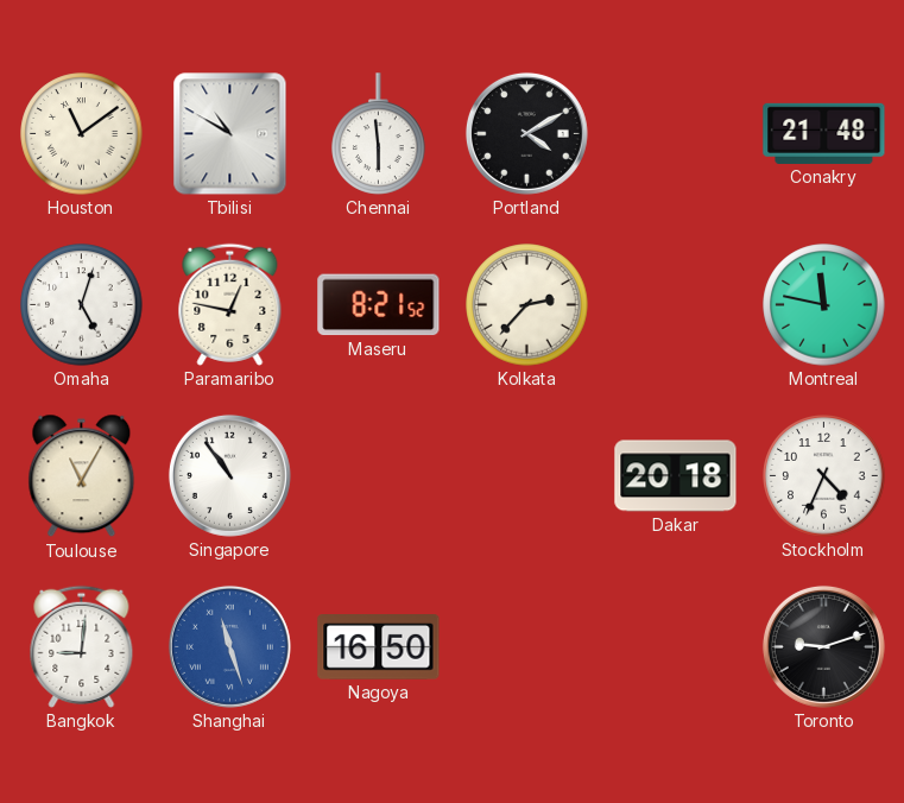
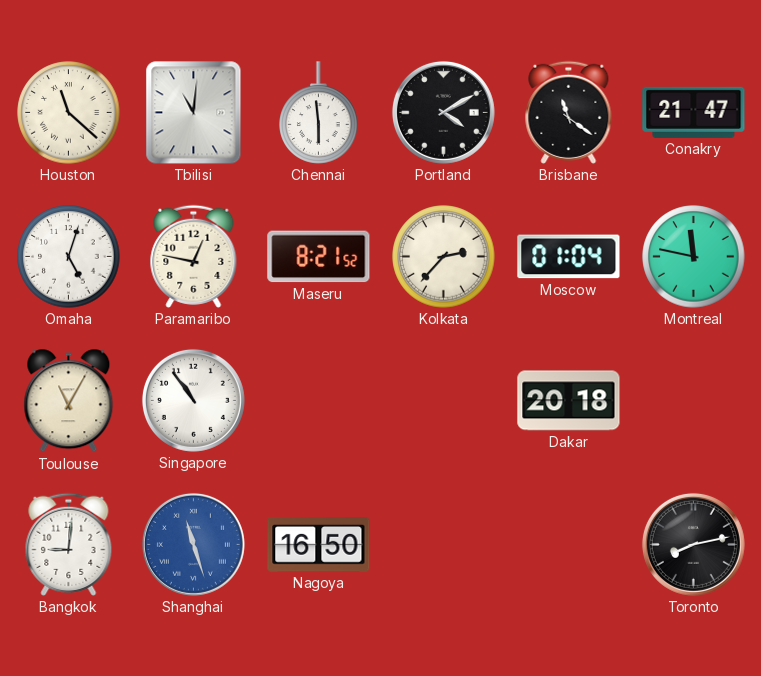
Houston: 11:09 -> 11:22 (69, 113)
Tbilisi: 10:50 -> 11:01 (194, 113)
Brisbane: none -> 11:21 (569, 112)
Conakry: 21:48 -> 21:47 (694, 112)
Moscow: none -> 01:04 (569, 257)
Stockholm: 4:34 -> none (824, 476)
Toronto: 9:12 -> 8:13 (693, 544)
